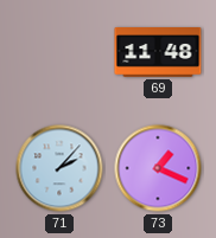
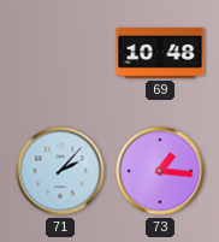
69: 11:48 -> 10:48 (160, 54)
73: 1:19 -> 1:16 (160, 171)
